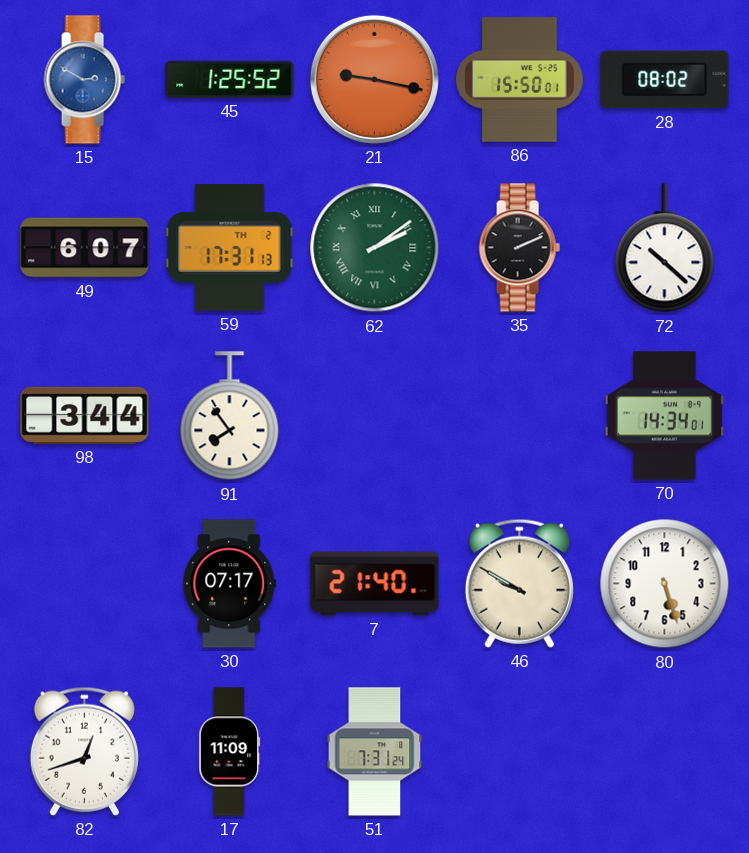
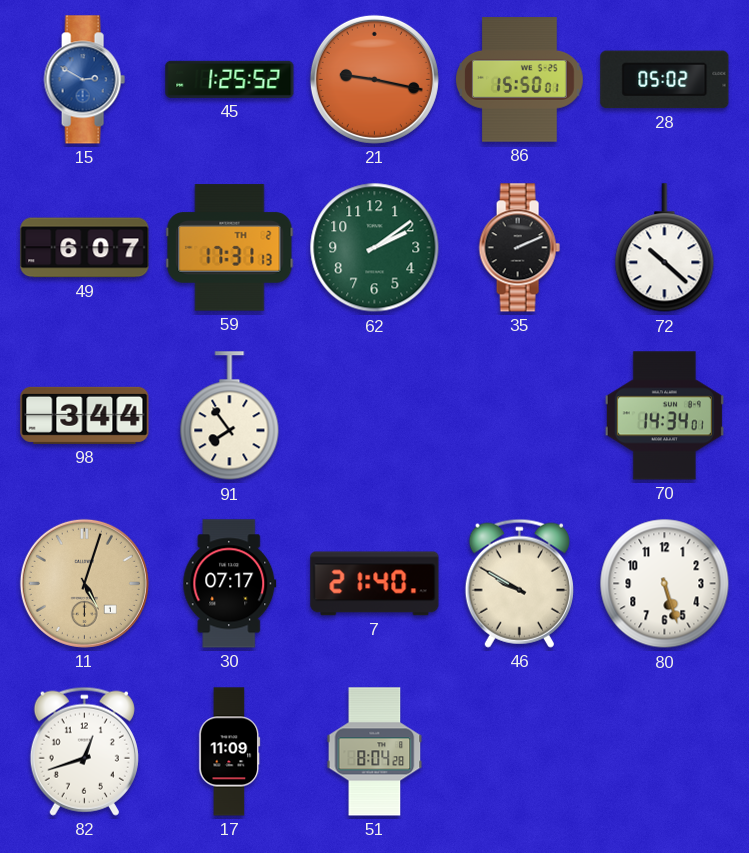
28: 08:02 -> 05:02 (665, 80)
62 numerals: Roman -> Arabic (375, 248)
11: none -> 5:03 (84, 583)
51: 7:31 -> 8:04 (375, 752)
